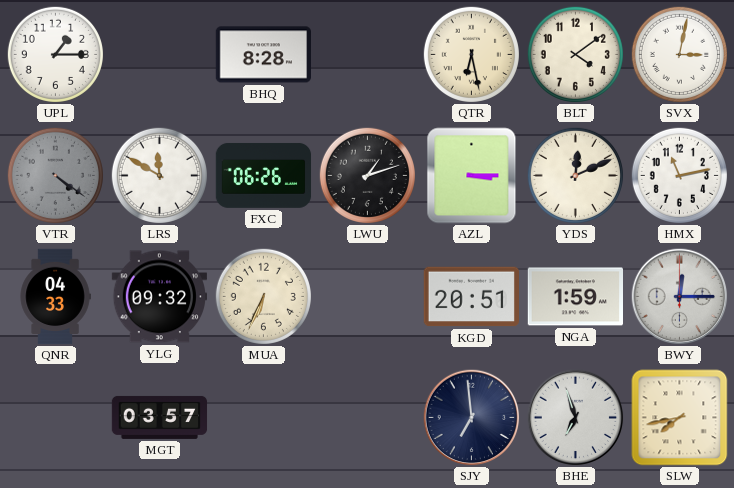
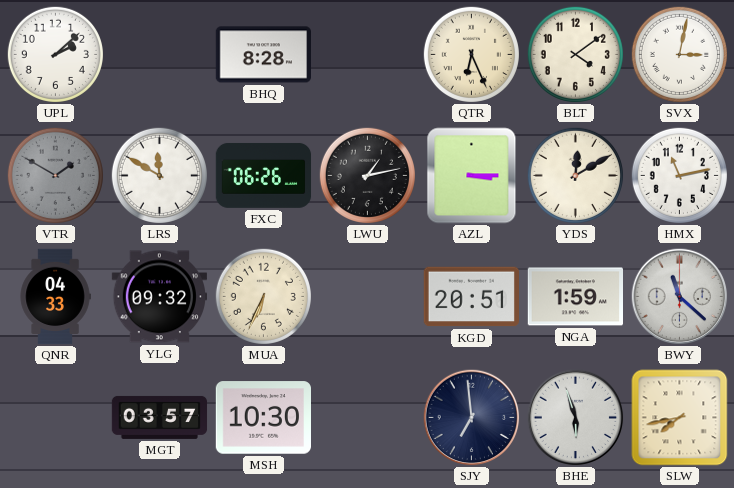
UPL: 1:15 -> 2:08 (55, 54)
QTR: 6:28 -> 6:26 (471, 54)
VTR: 4:21 -> 1:50 (55, 175)
LWU: 1:12 -> 1:13 (367, 175)
YDS: 12:11 -> 12:10 (575, 175)
BWY: 12:15 -> 11:22 (680, 297)
MSH: none -> 10:30 (263, 418)
BHE: 6:57 -> 5:57 (576, 418)
